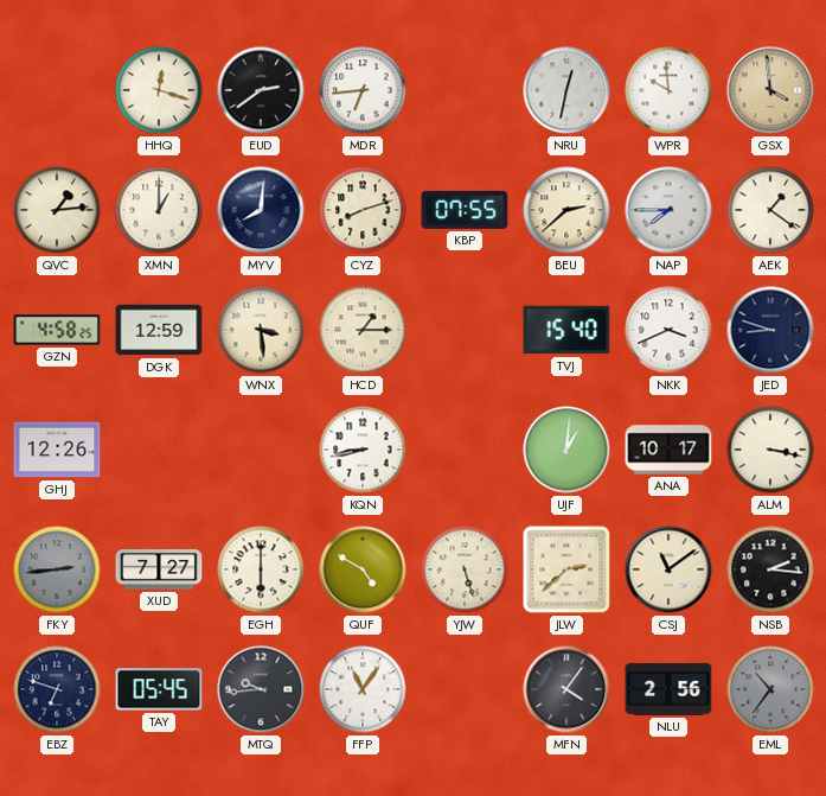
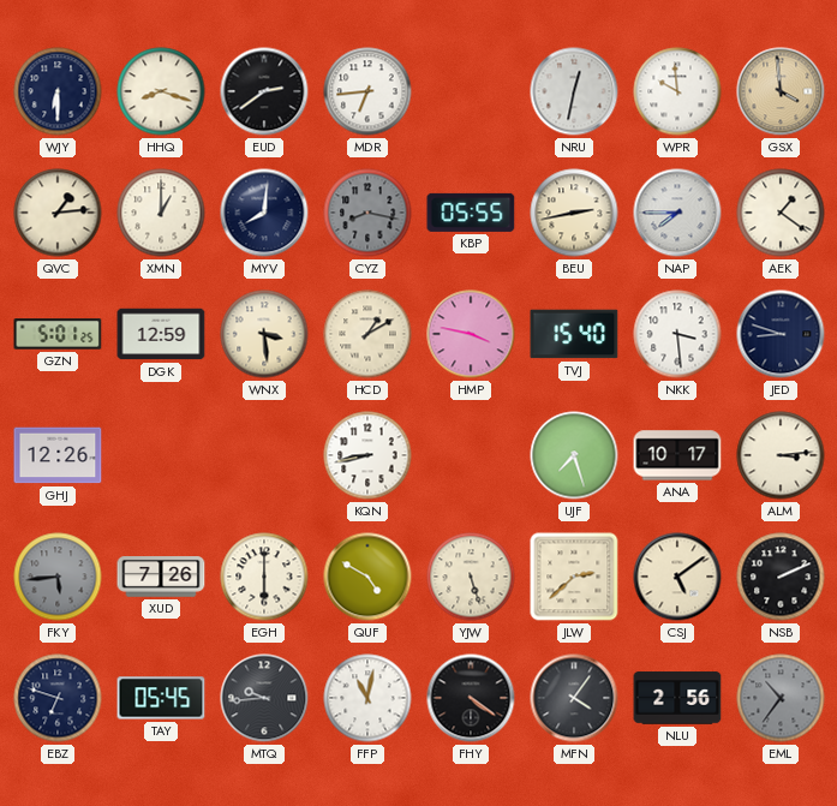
WJY: none -> 6:30 (58, 91)
HHQ: 12:18 -> 8:18 (161, 91)
CYZ: 8:12 -> 8:17 (367, 213)
CYZ dial: cream -> grey (367, 213)
KBP: 07:55 -> 05:55 (471, 213)
BEU: 2:38 -> 2:43 (574, 213)
GZN: 4:58 -> 5:01 (58, 334)
HCD: 1:15 -> 1:10 (367, 334)
HMP: none -> 3:47 (471, 334)
NKK: 3:41 -> 3:29 (677, 334)
UJF: 1:01 -> 7:27 (574, 455)
ALM: 3:17 -> 3:14 (781, 455)
FKY: 2:44 -> 5:44 (58, 577)
XUD: 7:27 -> 7:26 (161, 577)
CSJ: 11:09 -> 5:09 (677, 577)
NSB: 2:16 -> 2:11 (781, 577)
FFP: 11:06 -> 11:02 (367, 698)
FHY: none -> 4:21 (471, 698)
